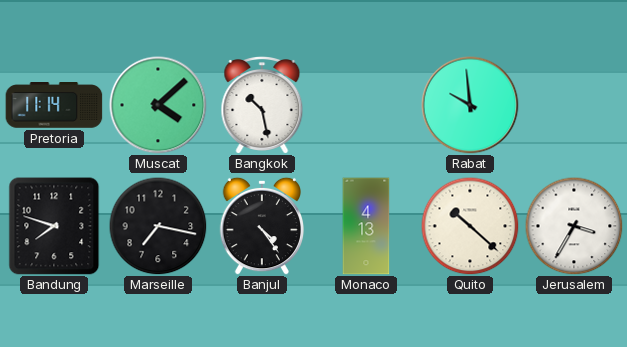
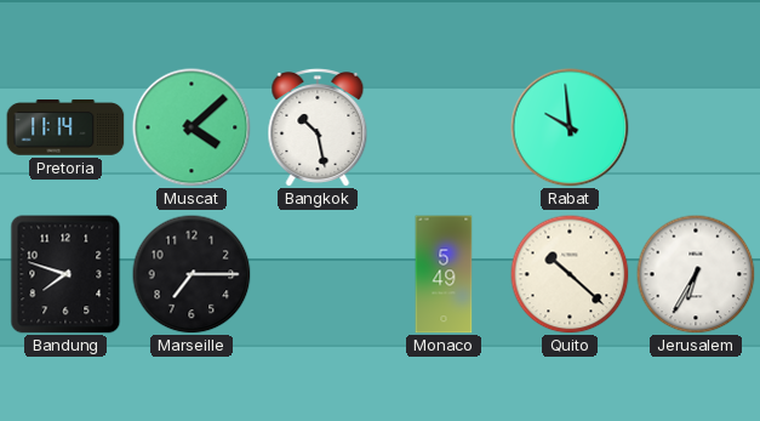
Marseille: 7:17 -> 7:15 (192, 274)
Banjul: 4:24 -> none (261, 226)
Monaco: 4:13 -> 5:49 (444, 274)
Jerusalem: 3:35 -> 6:35 (696, 274)
